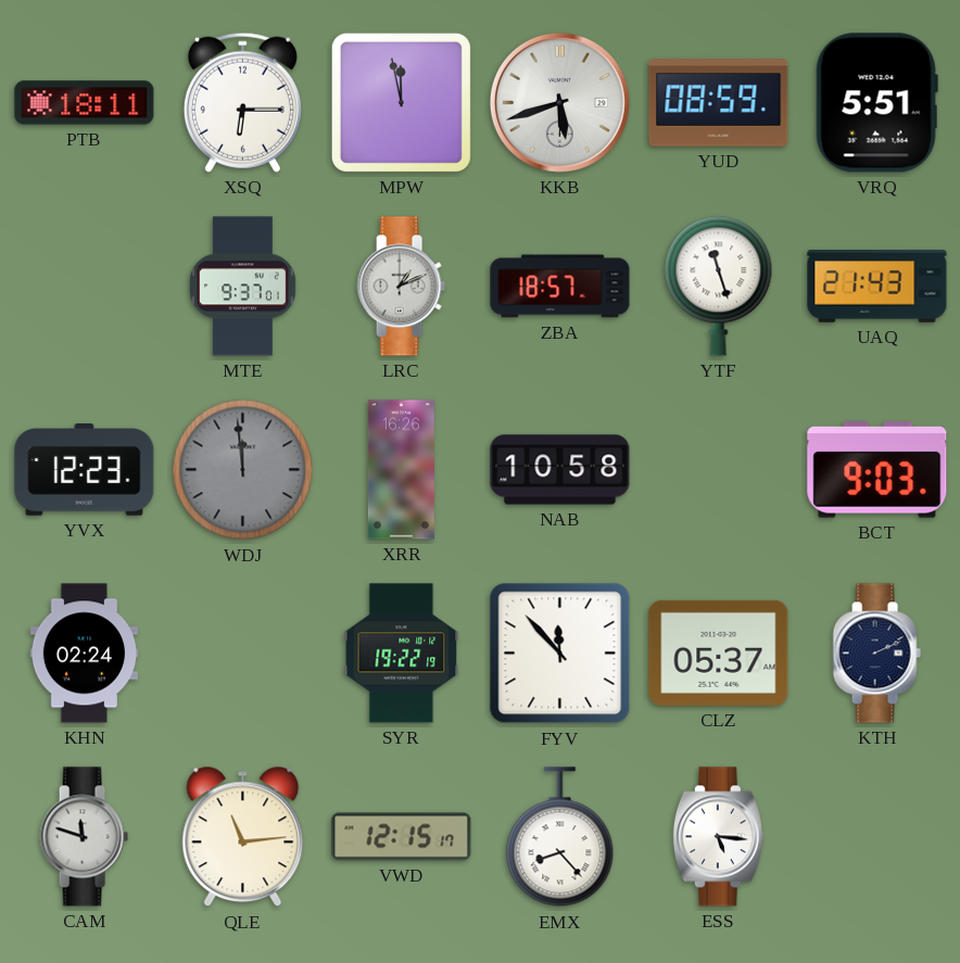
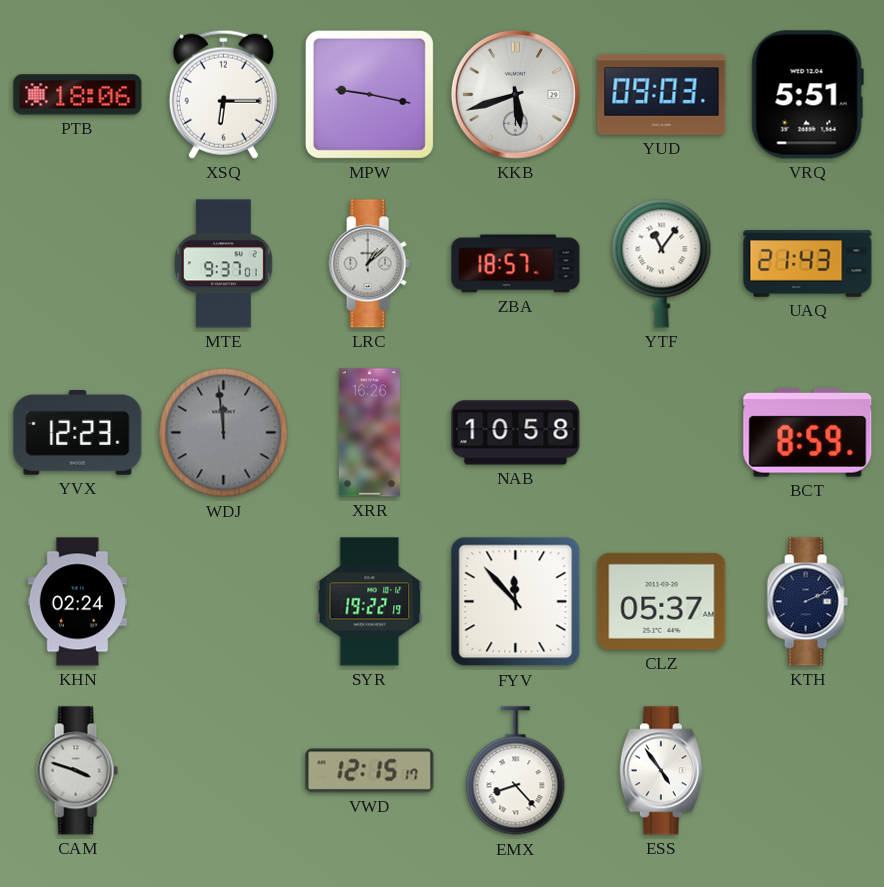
PTB: 18:11 -> 18:06 (78, 95)
MPW: 11:58 -> 9:17 (369, 94)
YUD: 08:59 -> 09:03 (662, 95)
LRC: 1:11 -> 1:08 (369, 264)
YTF: 11:27 -> 11:06 (662, 263)
BCT: 9:03 -> 8:59 (808, 433)
CAM: 11:48 -> 3:48 (77, 771)
QLE: 11:14 -> none (243, 837)
ESS: 5:16 -> 4:54 (661, 771)
